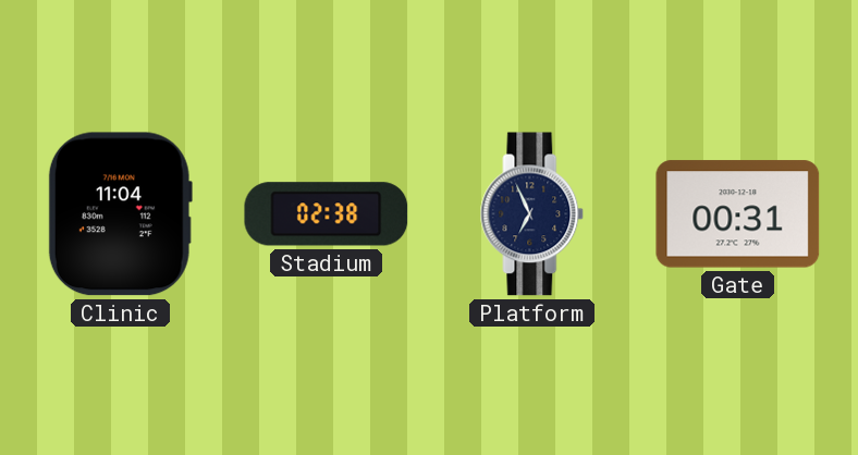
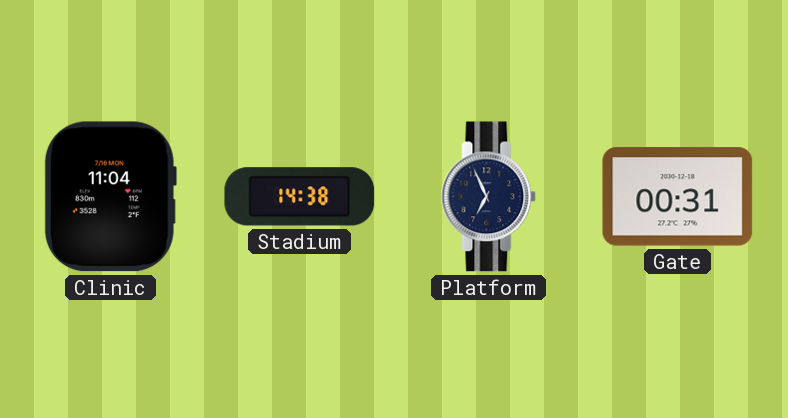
Stadium: 02:38 -> 14:38 (300, 197)
